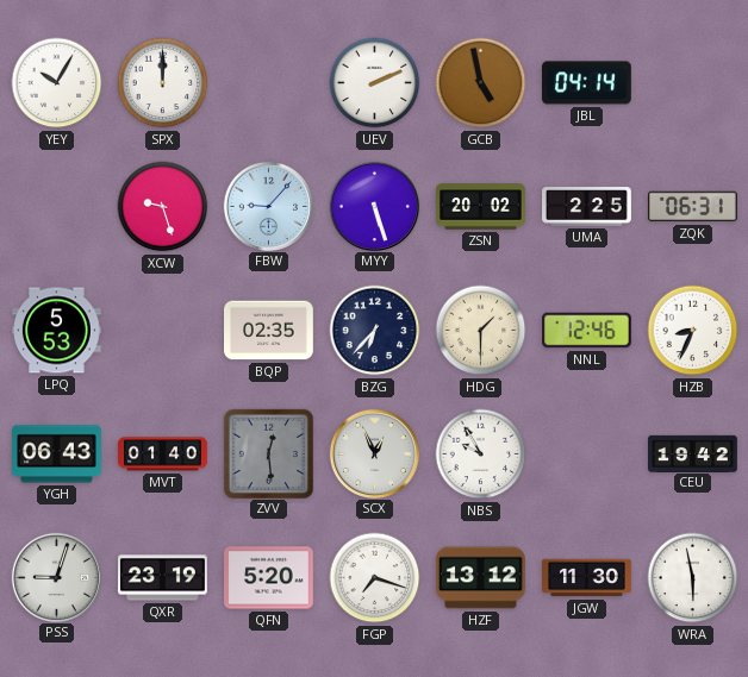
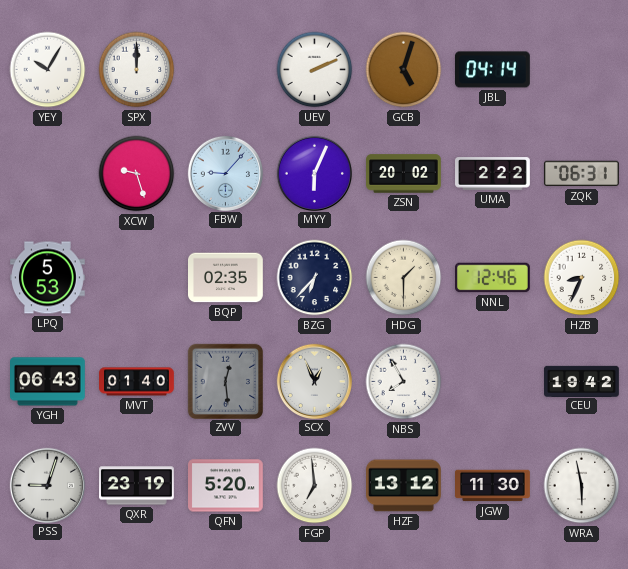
GCB: 4:58 -> 5:03 (404, 70)
MYY: 5:27 -> 6:04 (314, 173)
UMA: 2:25 -> 2:22 (493, 174)
NBS: 9:55 -> 7:55 (404, 382)
FGP: 7:18 -> 6:59 (315, 486)
